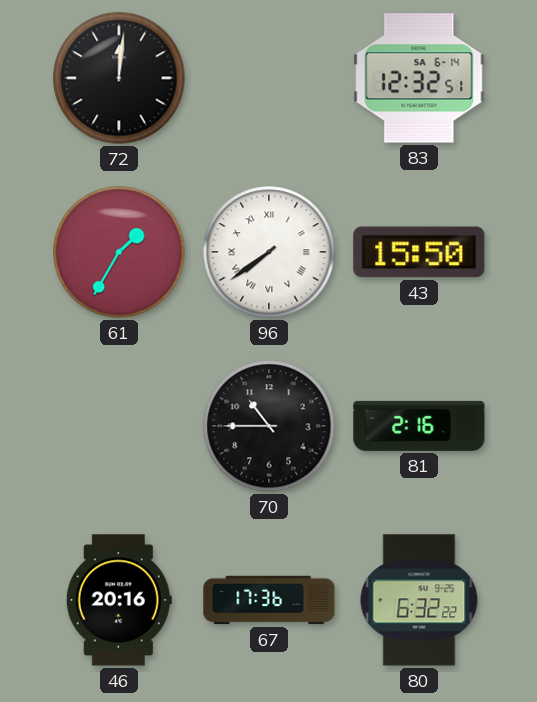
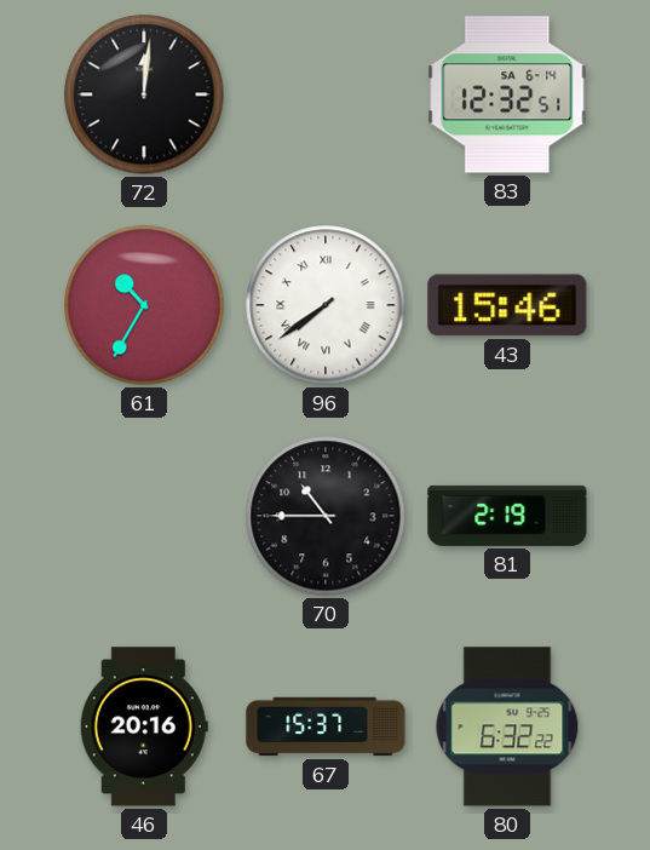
61: 1:35 -> 10:35 (144, 305)
43: 15:50 -> 15:46 (507, 305)
81: 2:16 -> 2:19 (507, 516)
67: 17:36 -> 15:37 (326, 726)
